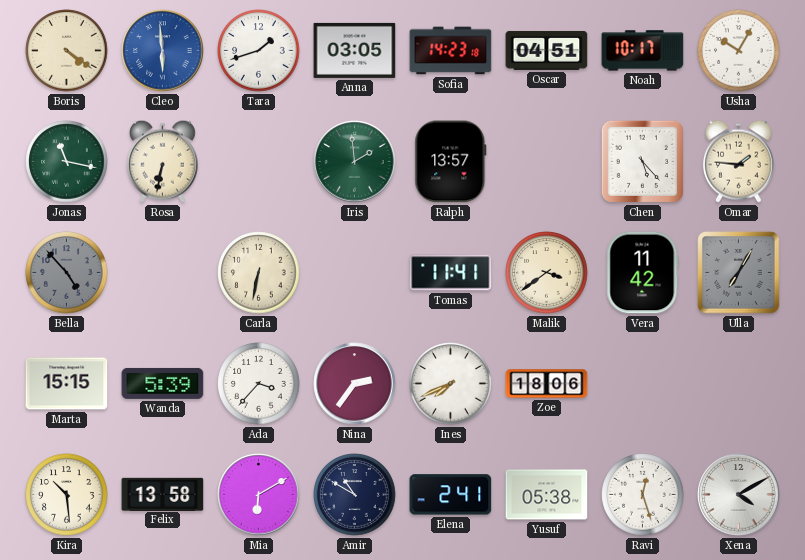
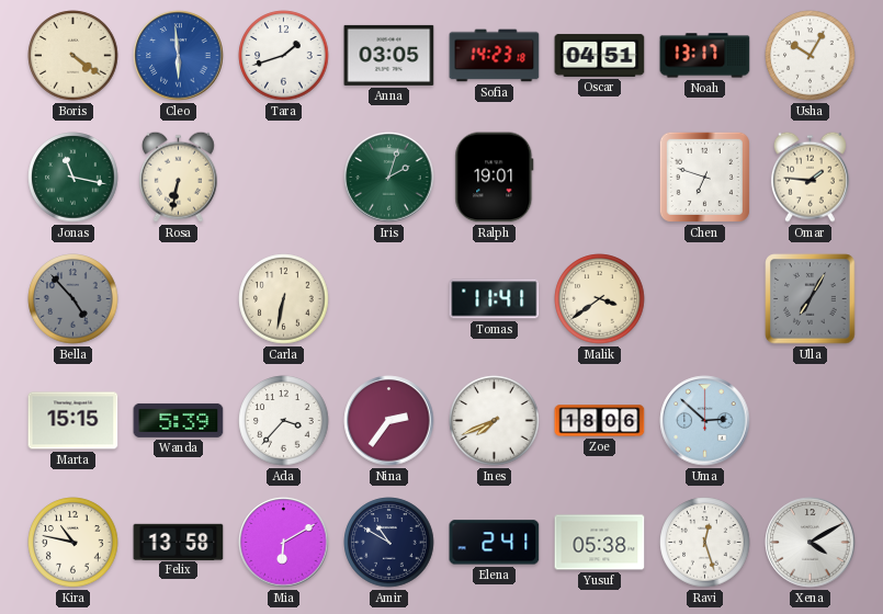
Noah: 10:17 -> 13:17 (705, 56)
Iris: 1:59 -> 2:03 (389, 178)
Ralph: 13:57 -> 19:01 (495, 178)
Chen: 5:23 -> 6:48 (704, 177)
Vera: 11:42 -> none (643, 273)
Uma: none -> 2:52 (705, 421)
Kira: 10:29 -> 10:47 (73, 543)
